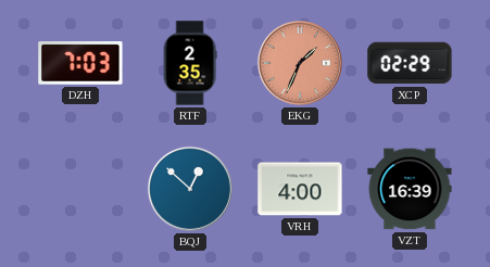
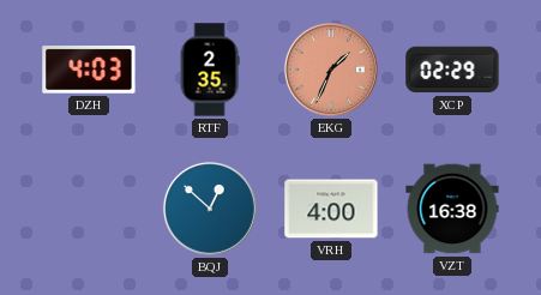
DZH: 7:03 -> 4:03 (89, 71)
VZT: 16:39 -> 16:38 (452, 209)
